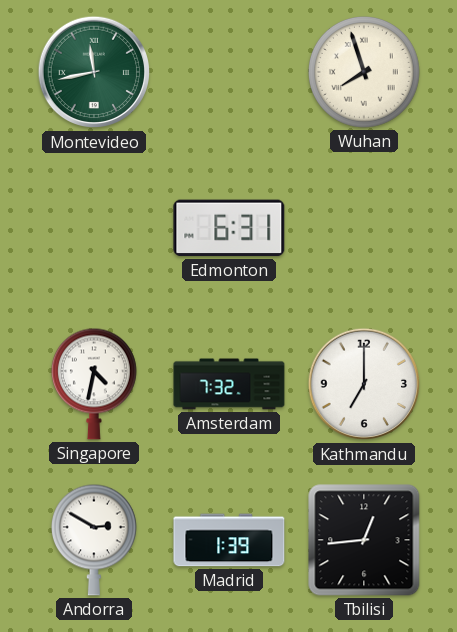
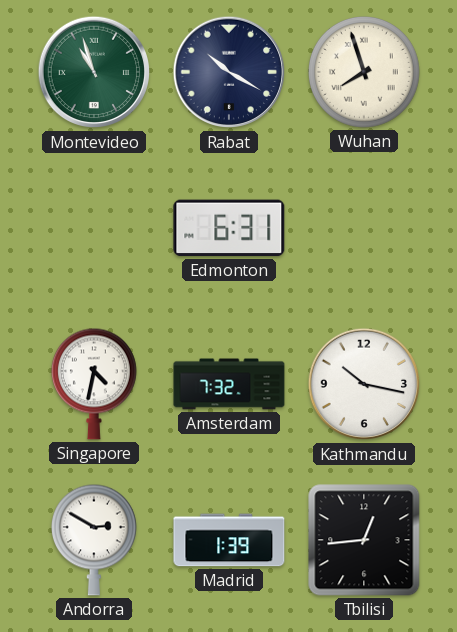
Montevideo: 11:43 -> 10:57 (94, 72)
Rabat: none -> 10:20 (229, 72)
Kathmandu: 7:00 -> 10:17 (364, 384)
